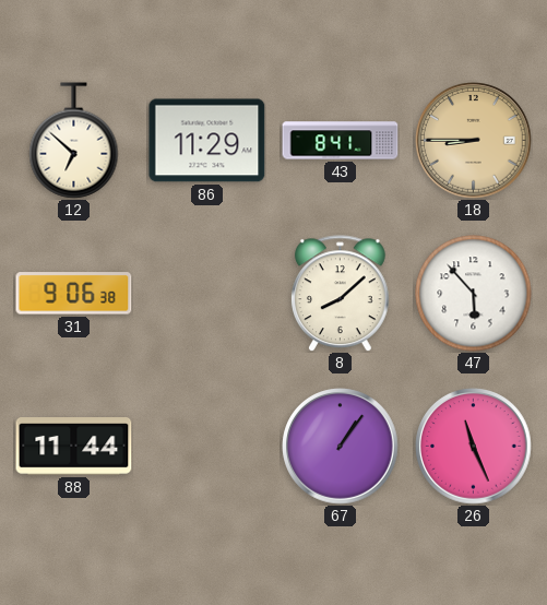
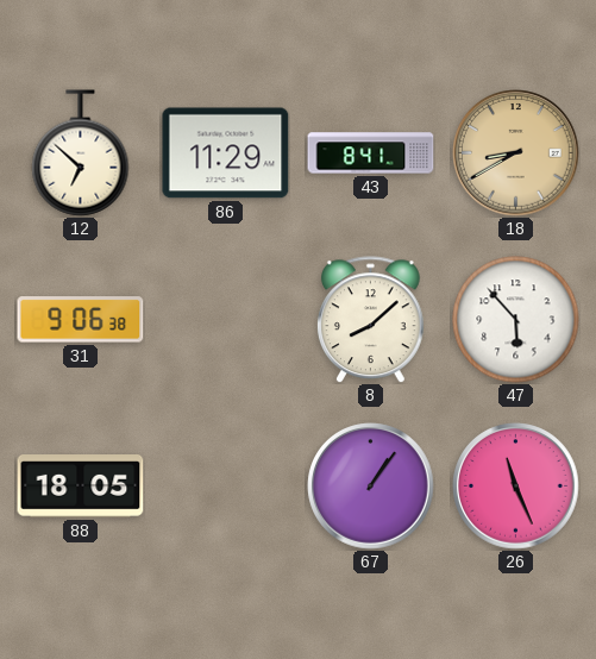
18: 8:45 -> 8:40 (516, 153)
88: 11:44 -> 18:05 (81, 487)
